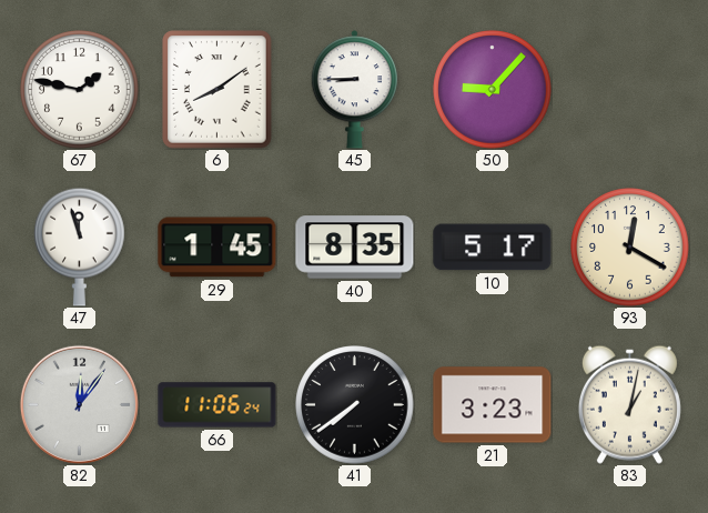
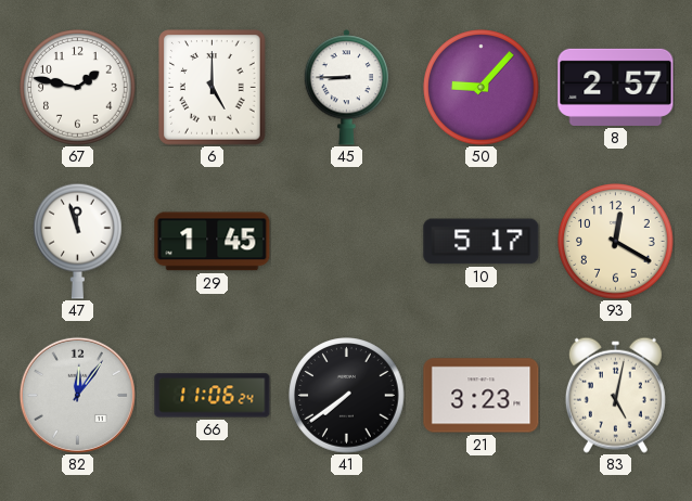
6: 8:09 -> 5:00 (213, 88)
8: none -> 2:57 (616, 87)
40: 8:35 -> none (355, 248)
83: 1:02 -> 5:02 (615, 395)
